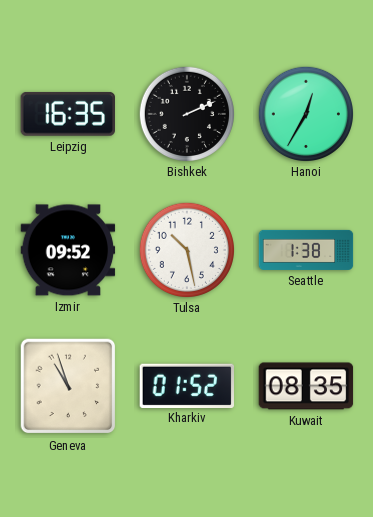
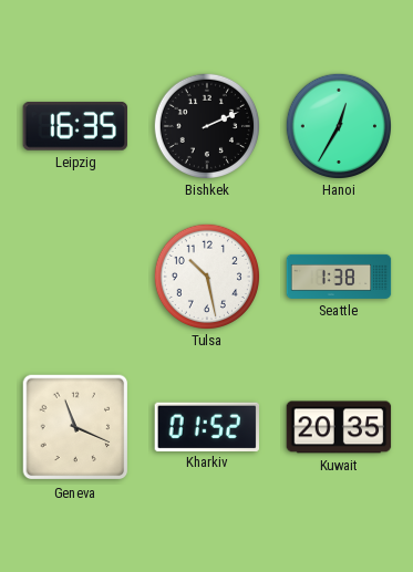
Izmir: 09:52 -> none (68, 250)
Geneva: 10:57 -> 11:19 (75, 427)
Kuwait: 08:35 -> 20:35 (339, 427)
